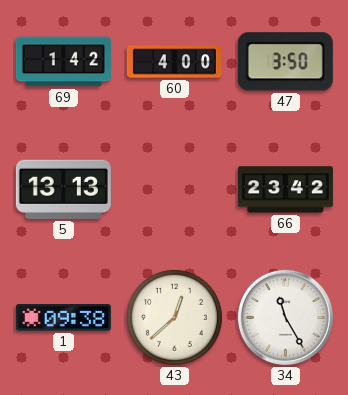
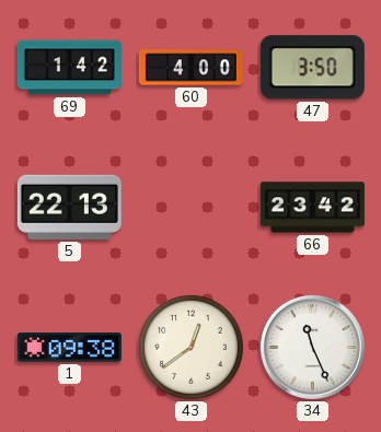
5: 13:13 -> 22:13 (69, 207)
43: 12:38 -> 12:39 (190, 347)
34: 11:25 -> 11:26 (312, 347)
